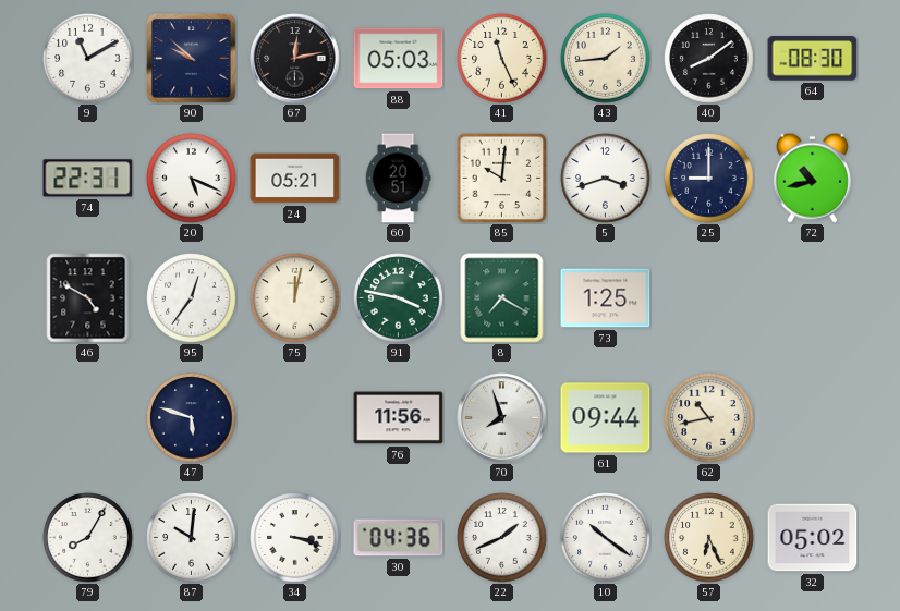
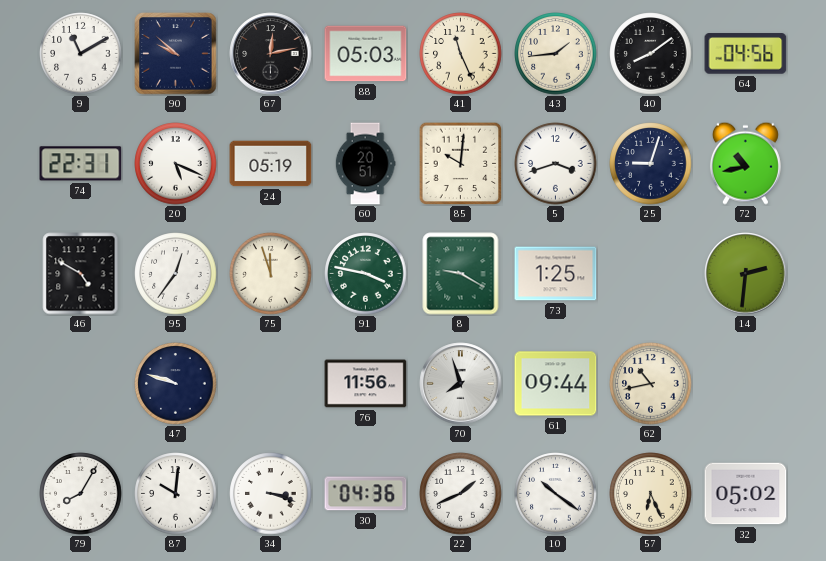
64: 08:30 -> 04:56 (746, 54)
24: 05:21 -> 05:19 (271, 164)
25: 9:00 -> 9:03 (651, 164)
75: 12:02 -> 11:57 (271, 274)
8: 7:20 -> 9:20 (461, 274)
14: none -> 2:31 (746, 274)
47: 5:48 -> 9:48 (176, 384)
